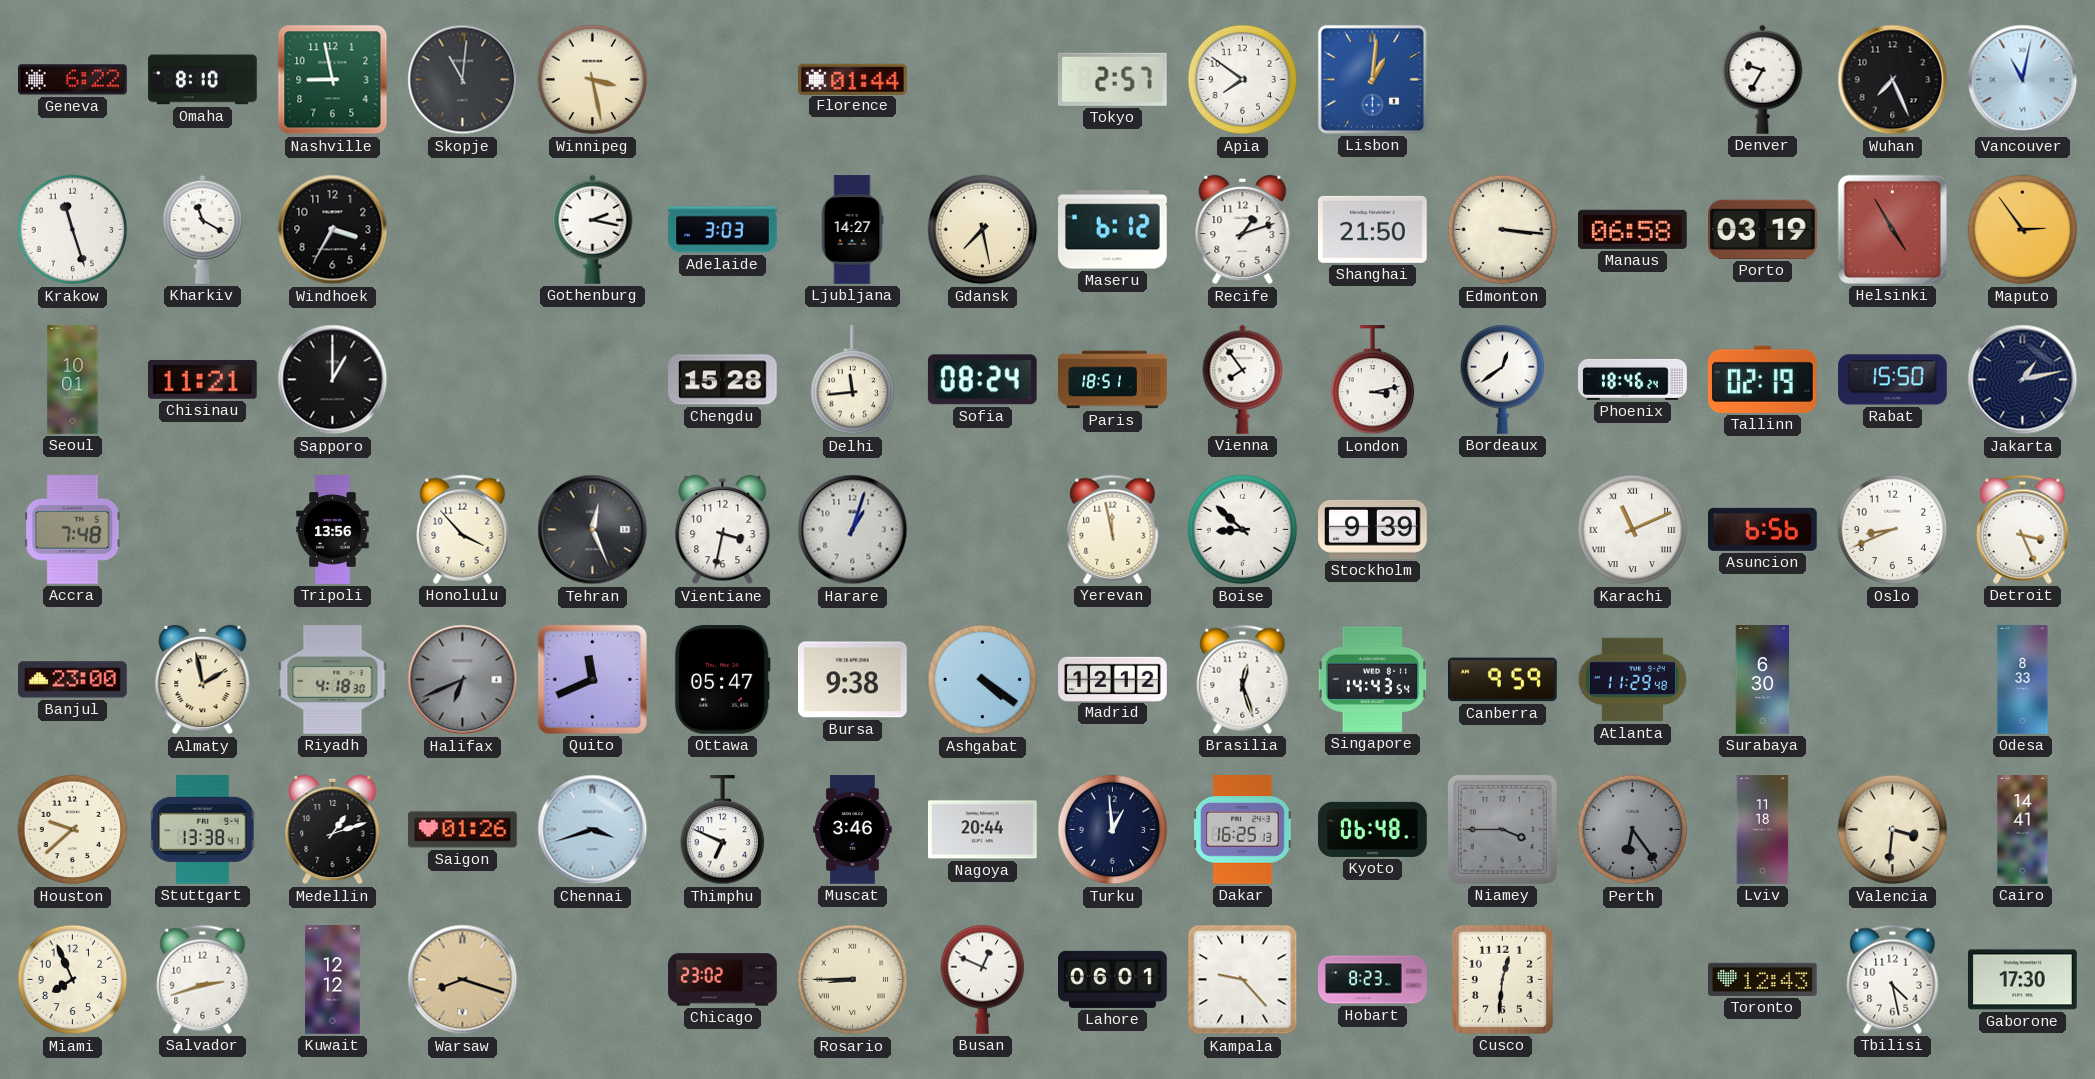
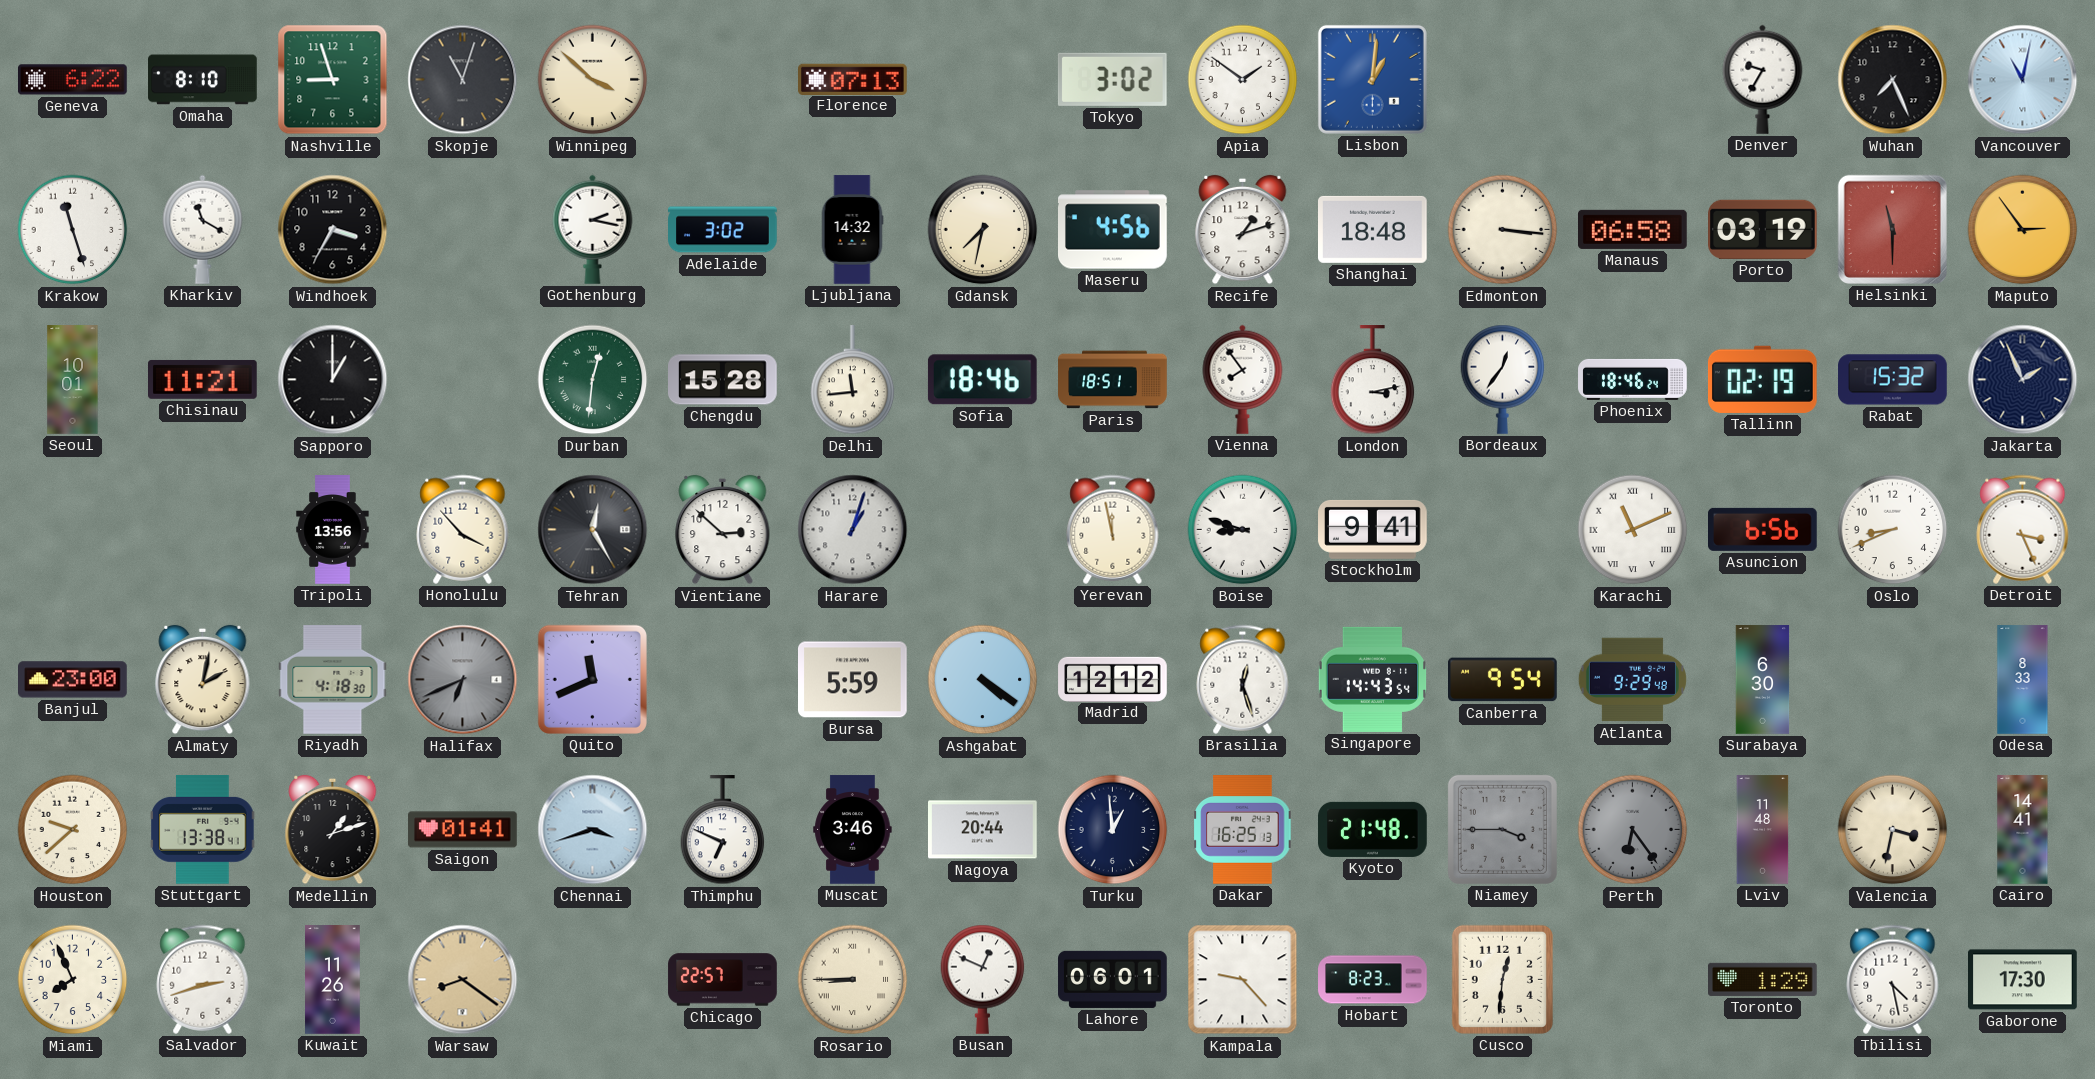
Nashville: 8:58 -> 8:57 (333, 80)
Skopje: 11:01 -> 11:03 (463, 80)
Winnipeg: 3:28 -> 3:52 (593, 80)
Florence: 01:44 -> 07:13 (853, 79)
Tokyo: 2:57 -> 3:02 (1112, 79)
Apia: 7:51 -> 1:51 (1243, 80)
Adelaide: 3:03 -> 3:02 (723, 230)
Ljubljana: 14:27 -> 14:32 (852, 230)
Gdansk: 7:28 -> 7:32 (983, 230)
Maseru: 6:12 -> 4:56 (1113, 230)
Shanghai: 21:50 -> 18:48 (1373, 229)
Helsinki: 4:55 -> 11:30 (1892, 229)
Durban: none -> 12:31 (593, 380)
Sofia: 08:24 -> 18:46 (982, 380)
Bordeaux: 12:39 -> 12:36 (1503, 379)
Rabat: 15:50 -> 15:32 (1893, 380)
Jakarta: 1:13 -> 1:56 (2023, 380)
Accra: 7:48 -> none (73, 530)
Tehran: 12:26 -> 12:25 (593, 530)
Vientiane: 3:32 -> 2:52 (723, 530)
Boise: 8:52 -> 8:48 (1243, 530)
Stockholm: 9:39 -> 9:41 (1373, 529)
Almaty: 1:58 -> 2:02 (203, 680)
Ottawa: 05:47 -> none (722, 680)
Bursa: 9:38 -> 5:59 (853, 680)
Canberra: 9:59 -> 9:54 (1503, 680)
Atlanta: 11:29 -> 9:29 (1632, 680)
Saigon: 01:26 -> 01:41 (463, 830)
Kyoto: 06:48 -> 21:48 (1373, 829)
Lviv: 11:18 -> 11:48 (1763, 830)
Valencia: 3:31 -> 3:32 (1893, 830)
Kuwait: 12:12 -> 11:26 (333, 980)
Warsaw: 8:18 -> 8:21 (463, 980)
Chicago: 23:02 -> 22:57 (723, 980)
Toronto: 12:43 -> 1:29 (1763, 979)
